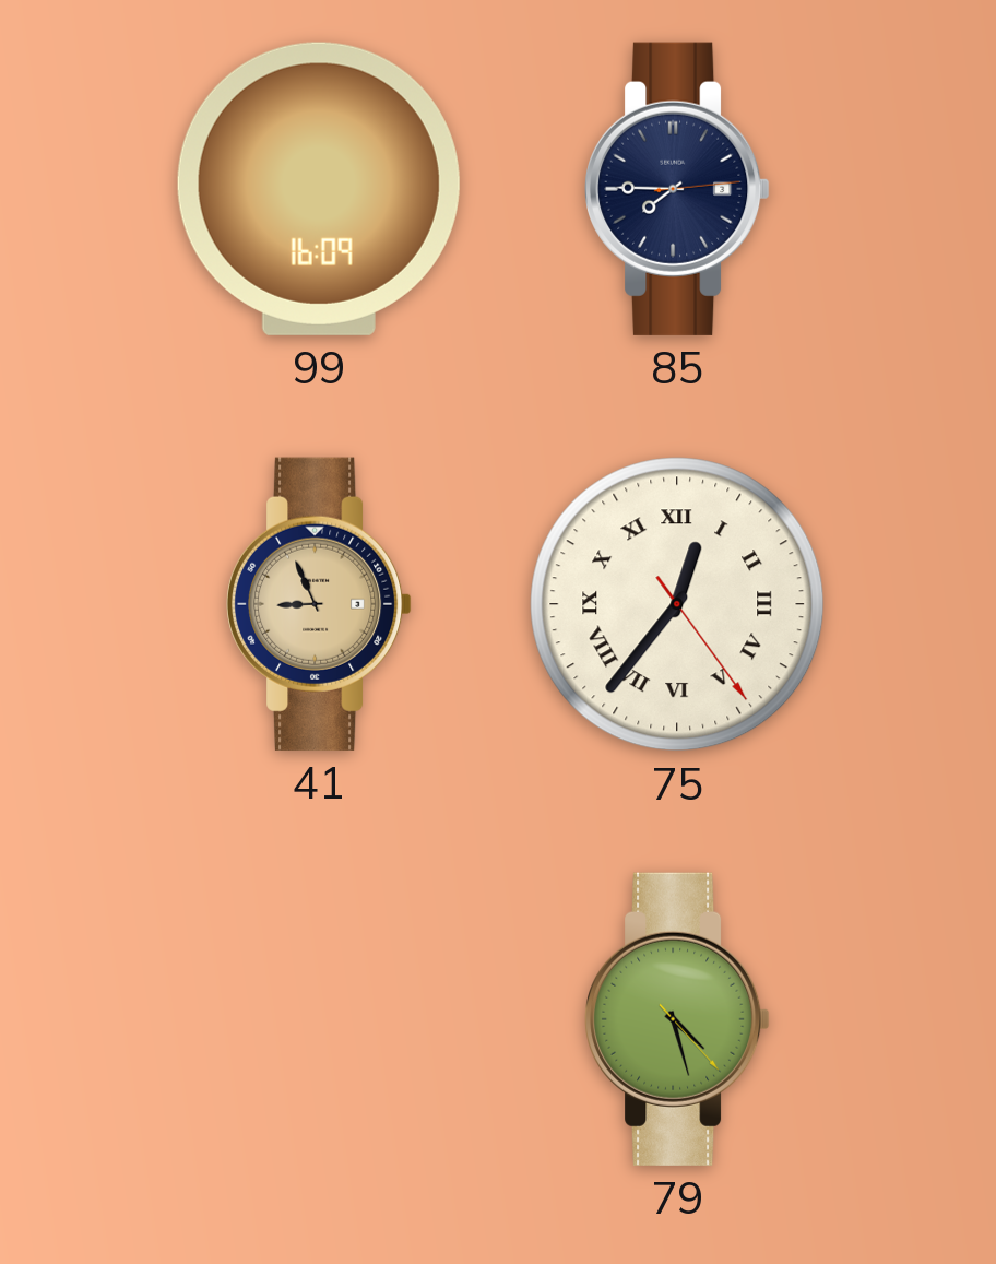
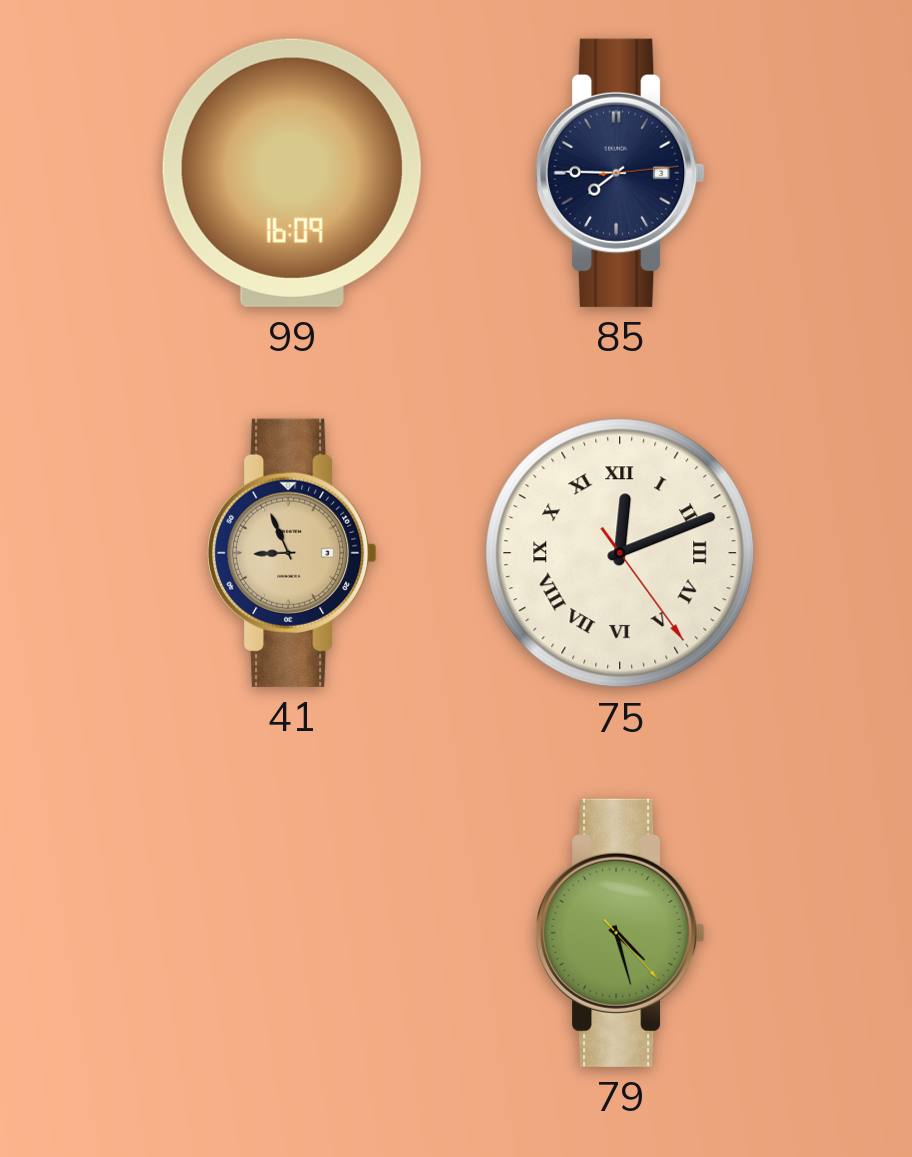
75: 12:36 -> 12:11 (620, 553)
